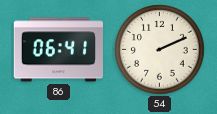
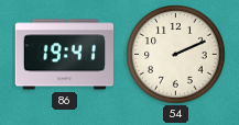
86: 06:41 -> 19:41 (64, 55)
